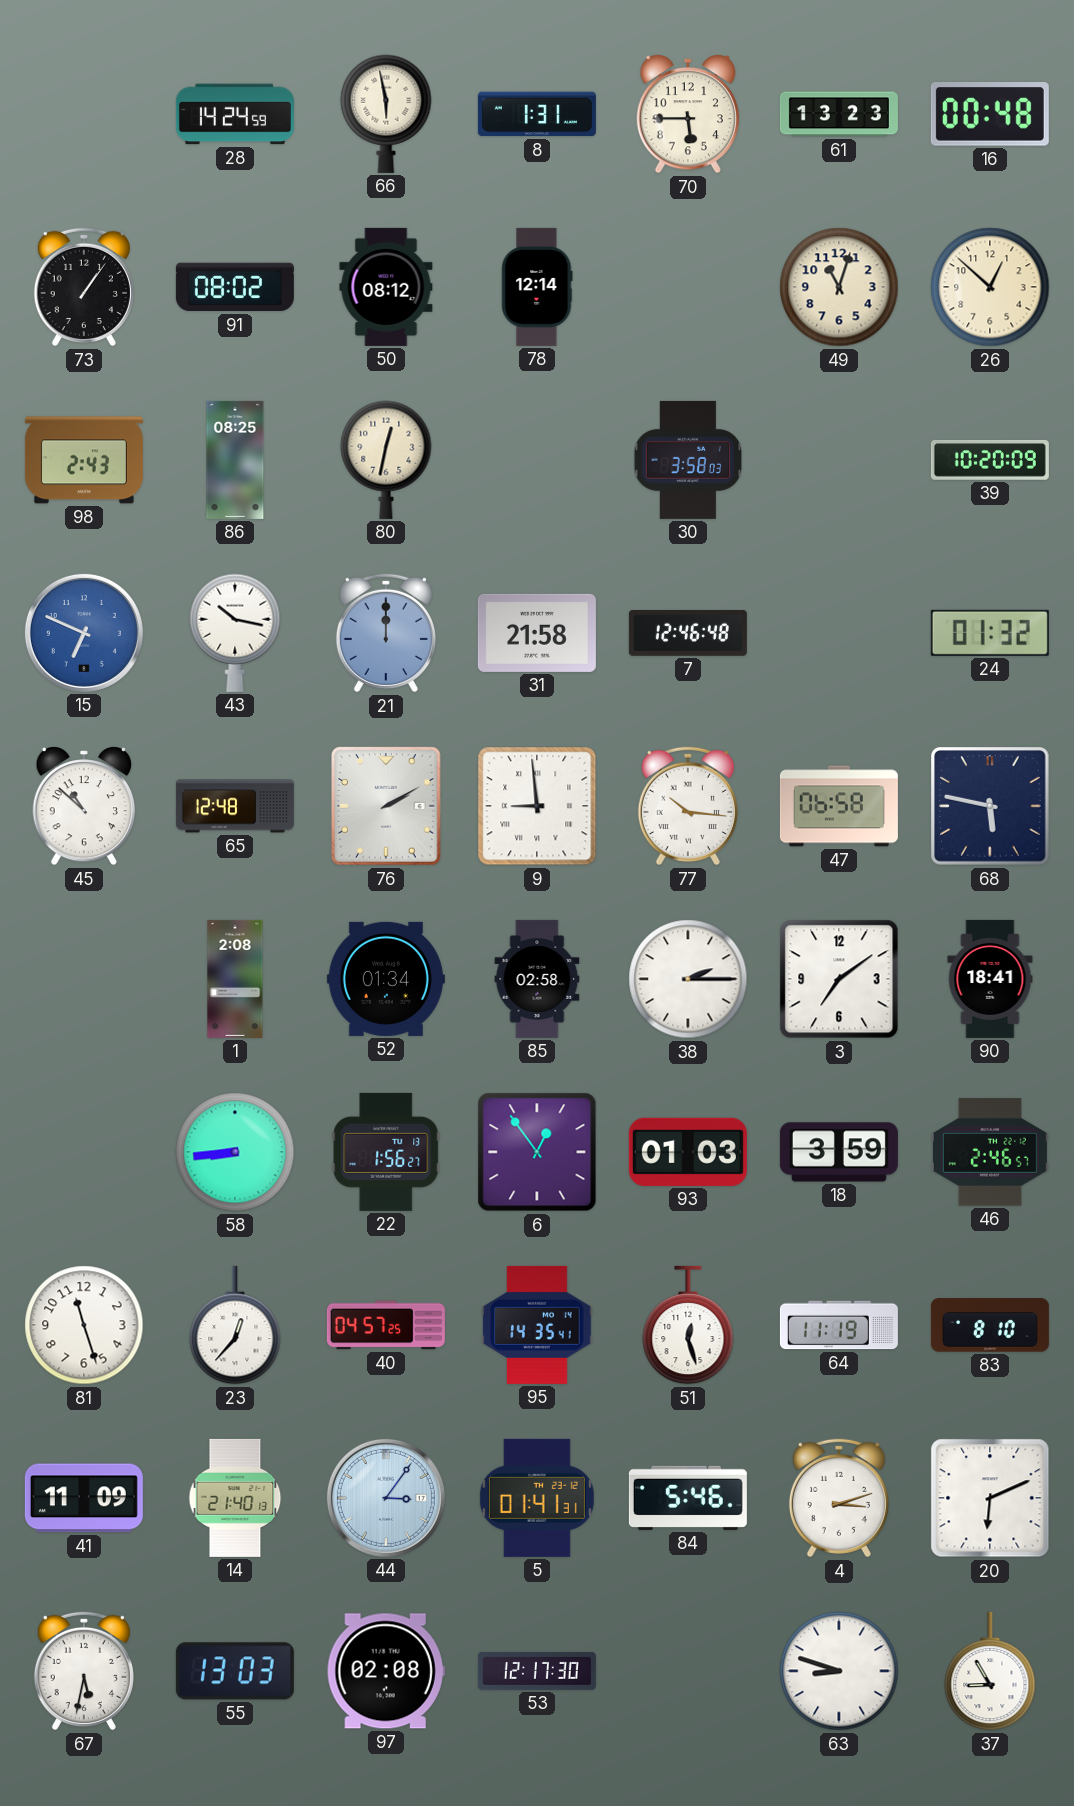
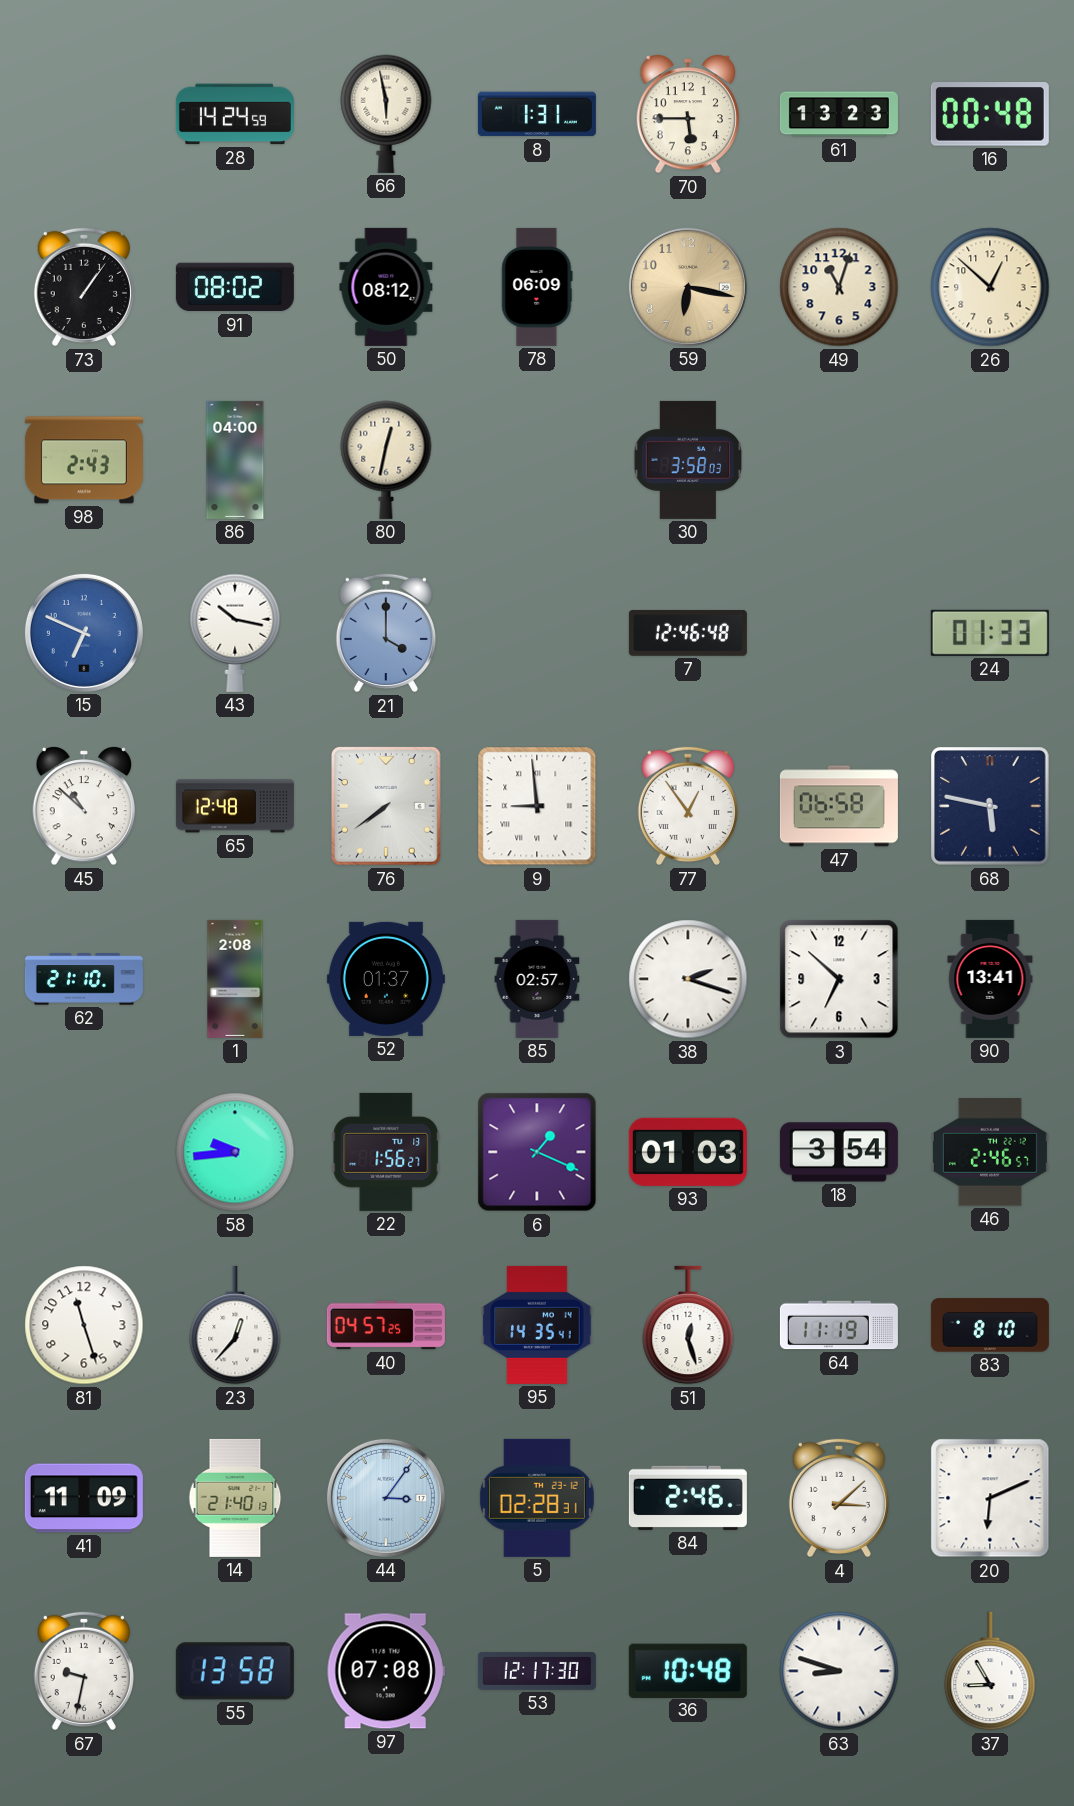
78: 12:14 -> 06:09 (537, 287)
59: none -> 6:17 (688, 287)
86: 08:25 -> 04:00 (235, 460)
39: 10:20 -> none (990, 460)
21: 12:00 -> 4:00 (386, 633)
31: 21:58 -> none (537, 633)
24: 01:32 -> 01:33 (990, 633)
76: 2:10 -> 7:39 (386, 806)
77: 10:16 -> 12:54 (688, 806)
62: none -> 21:10 (84, 979)
52: 01:34 -> 01:37 (386, 979)
85: 02:58 -> 02:57 (537, 979)
38: 2:15 -> 2:18 (688, 979)
3: 7:09 -> 6:52 (839, 979)
90: 18:41 -> 13:41 (990, 979)
58: 8:44 -> 9:44 (235, 1152)
6: 12:54 -> 1:19 (537, 1152)
18: 3:59 -> 3:54 (839, 1152)
5: 01:41 -> 02:28 (537, 1498)
84: 5:46 -> 2:46 (688, 1498)
4: 3:12 -> 3:08 (839, 1498)
67: 5:32 -> 9:32 (84, 1671)
55: 13:03 -> 13:58 (235, 1671)
97: 02:08 -> 07:08 (386, 1671)
36: none -> 10:48 (688, 1670)
